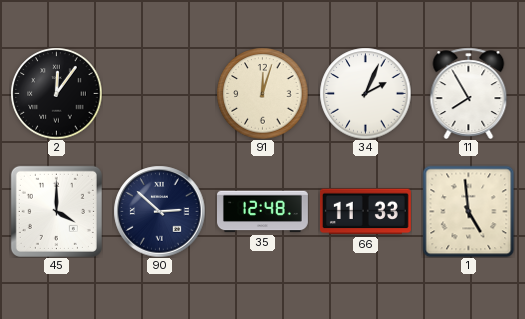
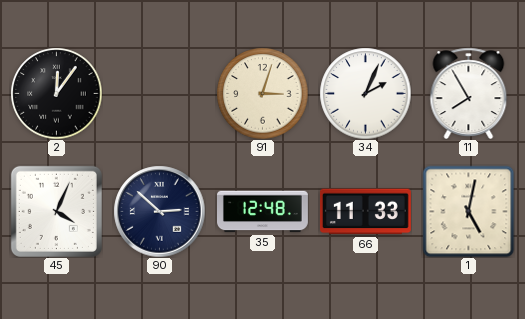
91: 12:03 -> 3:03 (262, 93)
45: 4:00 -> 4:04 (56, 211)
1: 4:59 -> 5:02 (468, 211)
